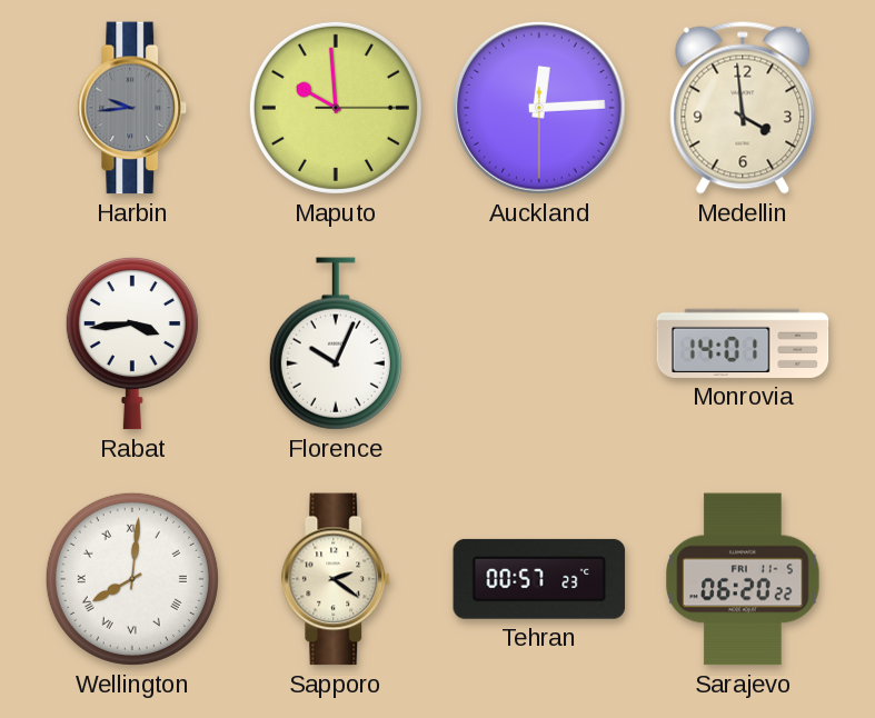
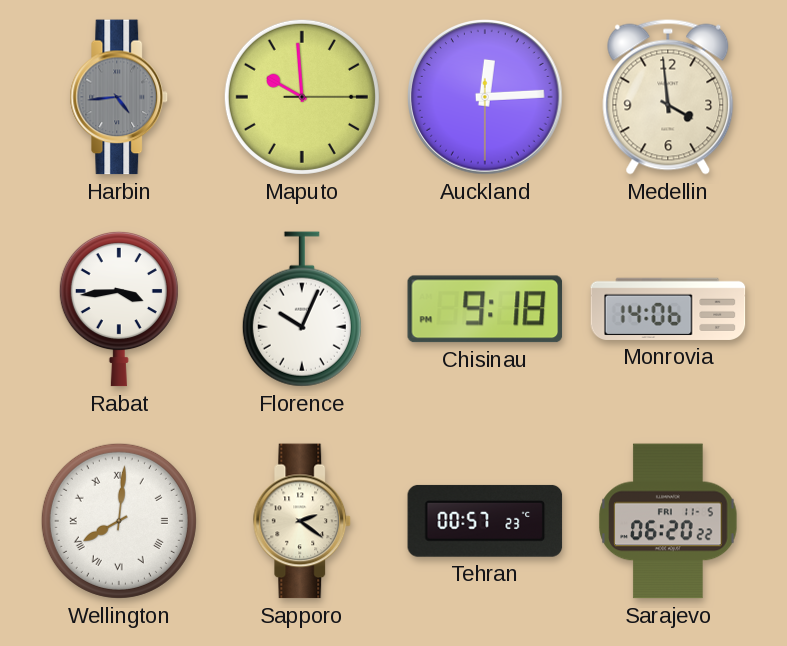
Harbin: 9:44 -> 4:44 (119, 97)
Chisinau: none -> 9:18 (485, 309)
Monrovia: 14:01 -> 14:06 (668, 309)
